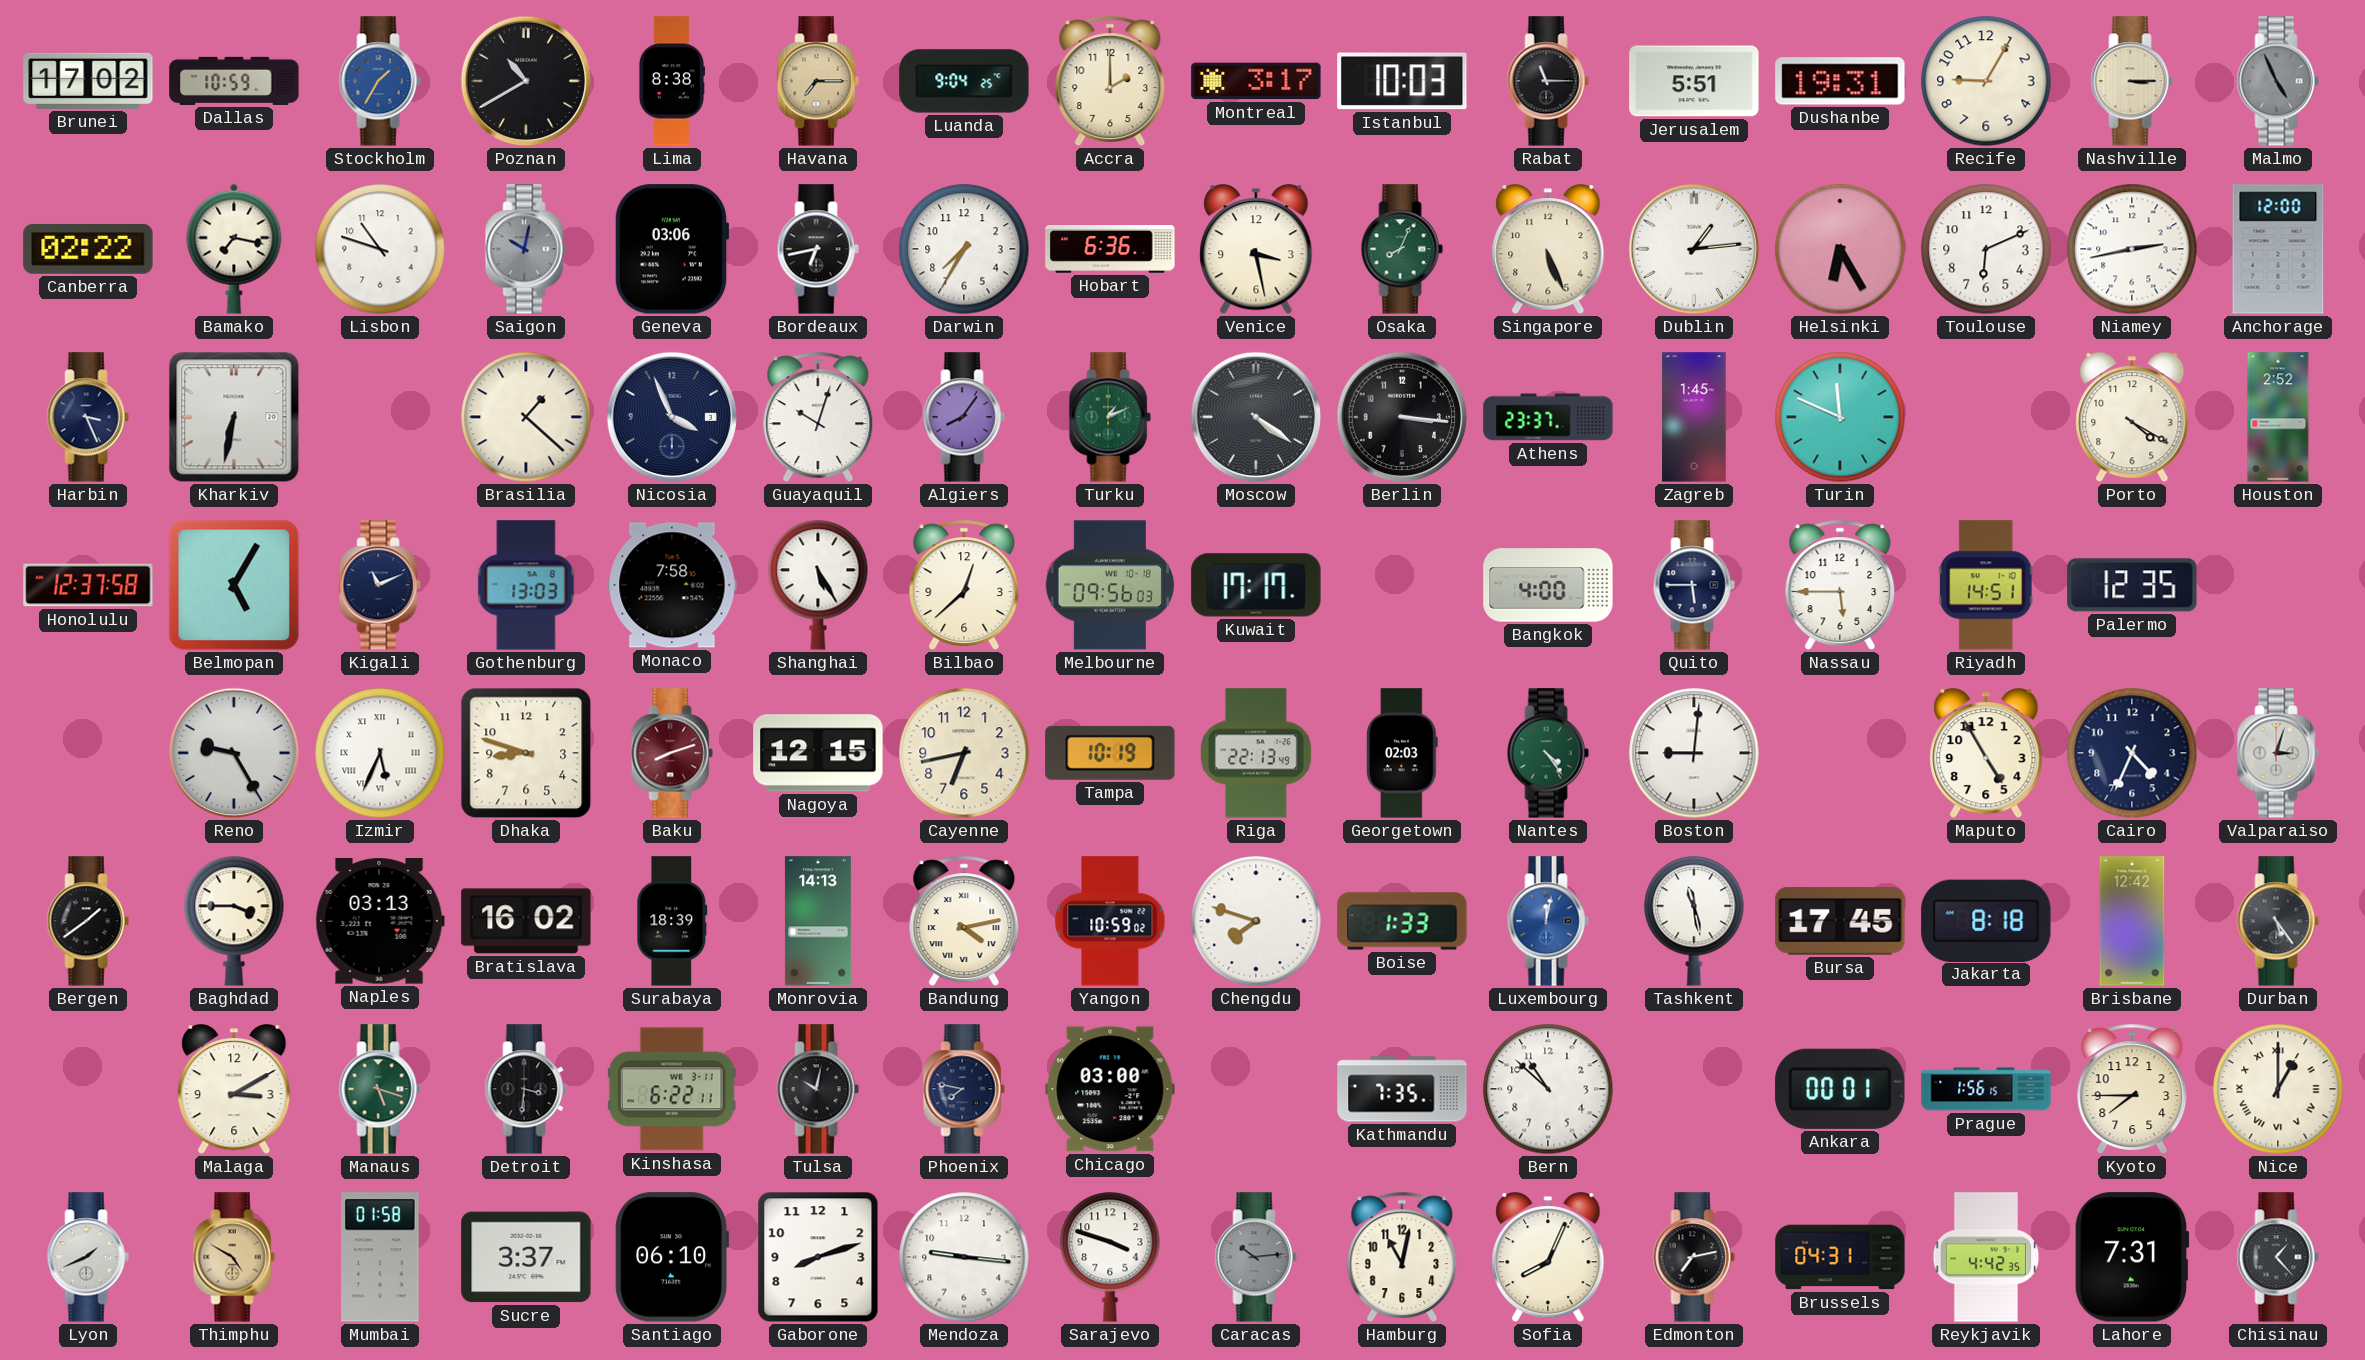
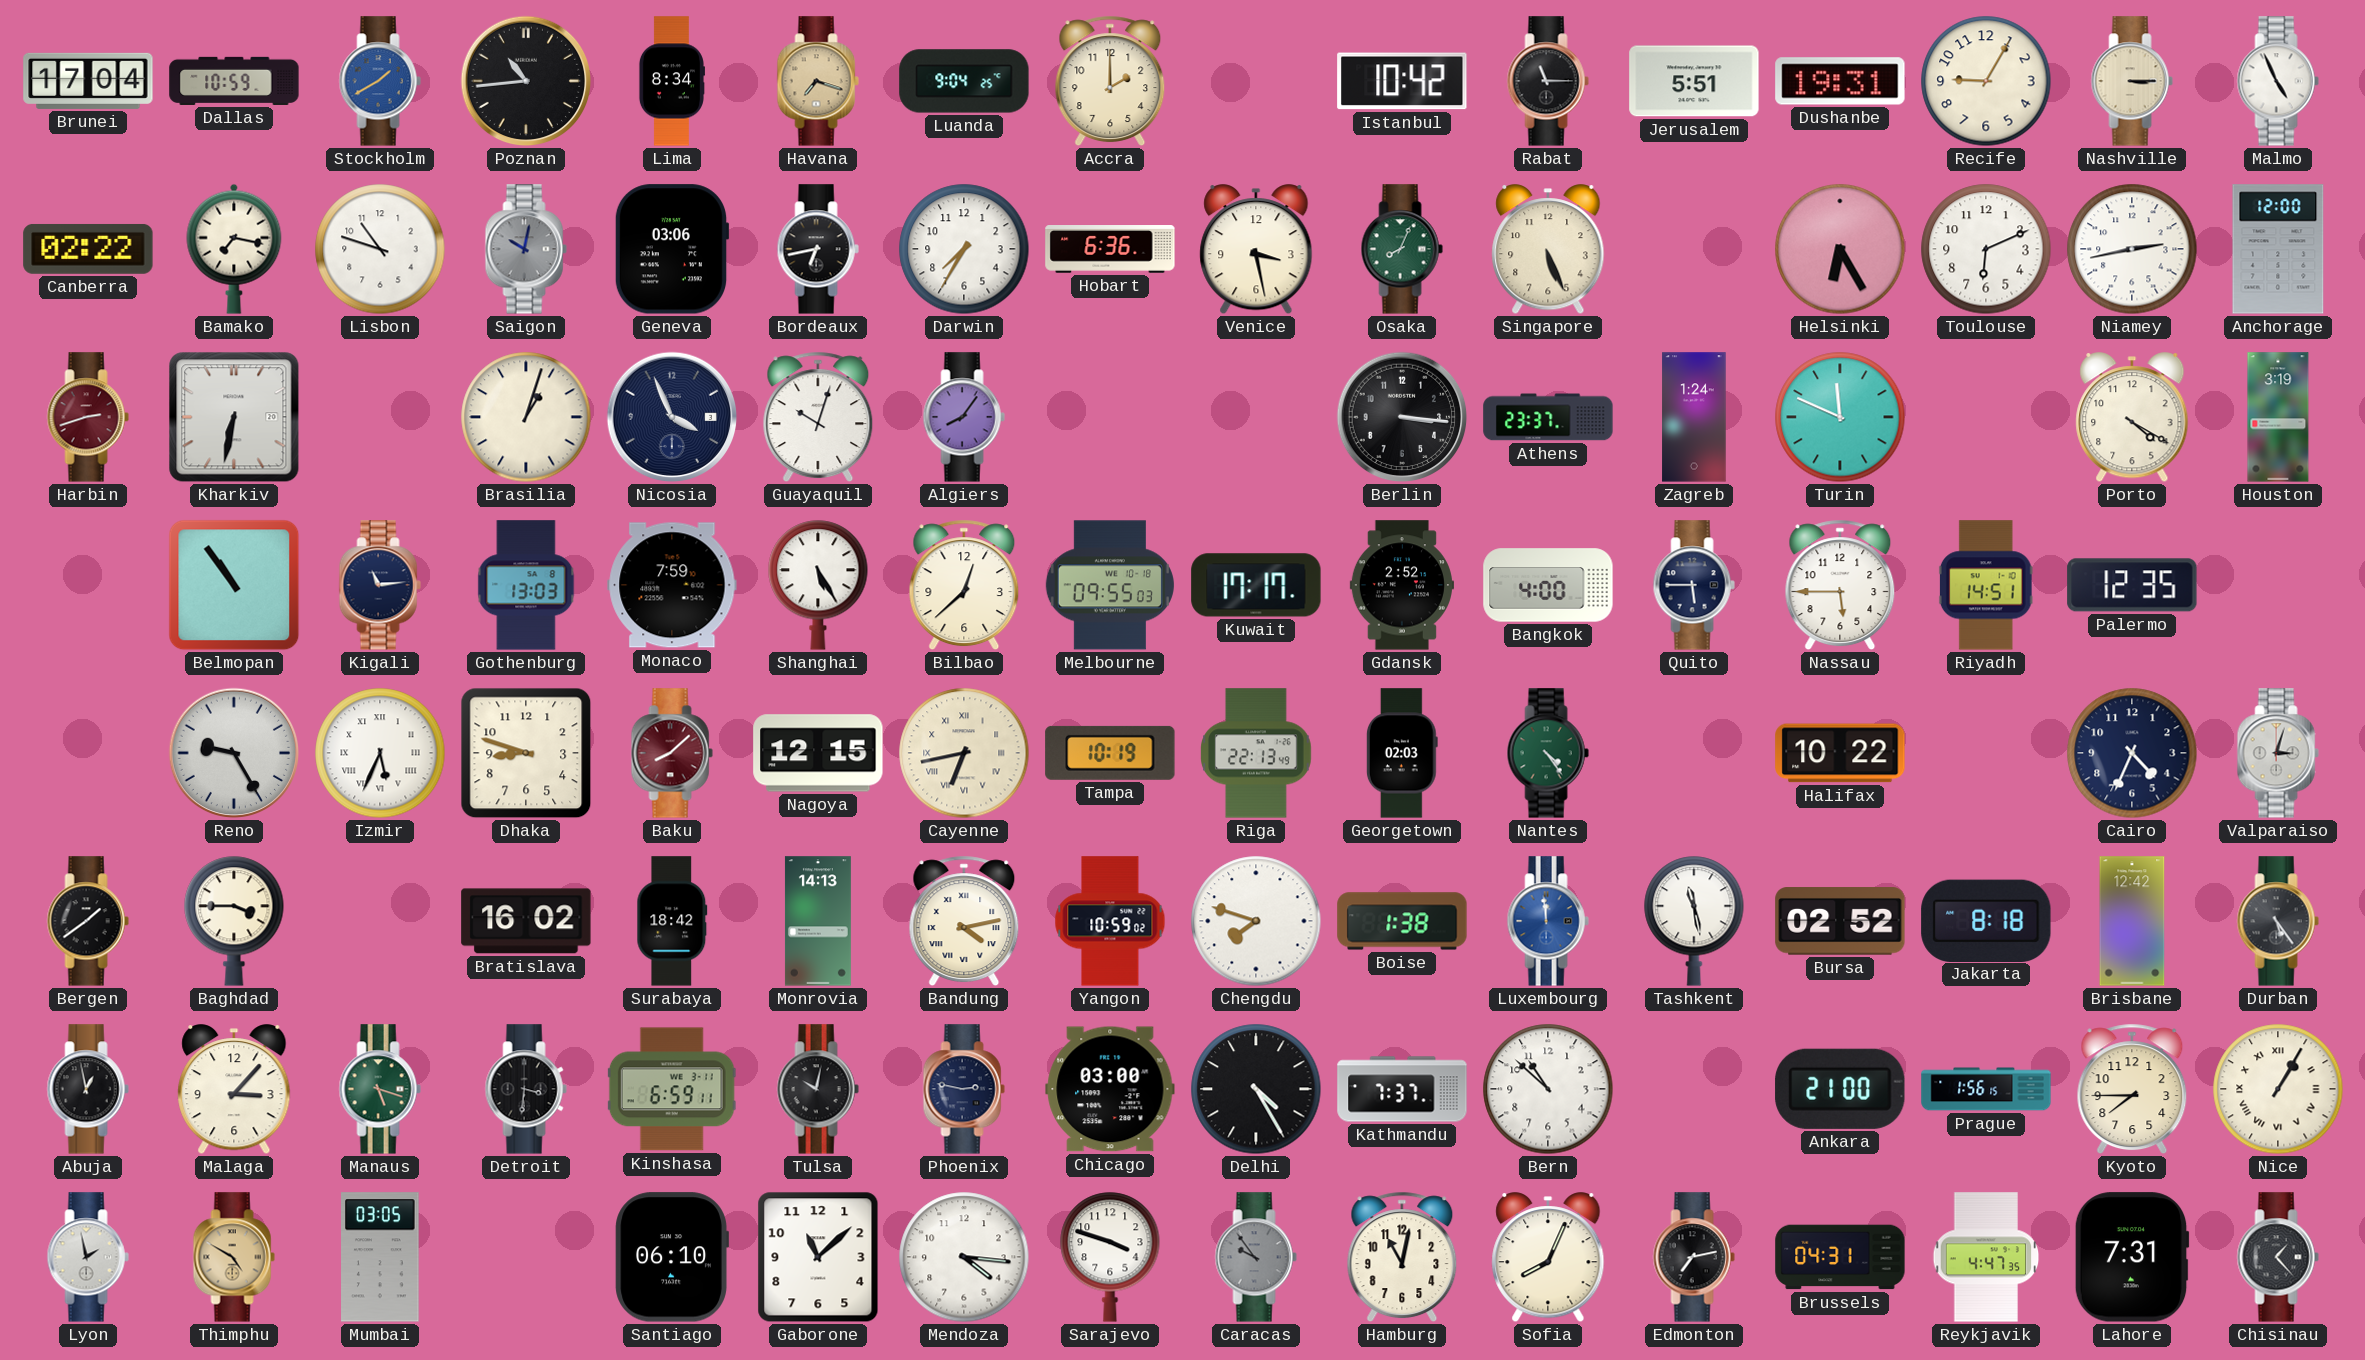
Brunei: 17:02 -> 17:04 (88, 81)
Stockholm: 1:35 -> 1:40 (380, 81)
Poznan: 10:40 -> 10:44 (526, 81)
Lima: 8:38 -> 8:34 (671, 81)
Havana: 7:15 -> 7:18 (818, 81)
Montreal: 3:17 -> none (1256, 81)
Istanbul: 10:03 -> 10:42 (1402, 81)
Malmo dial: grey -> white (2278, 81)
Dublin: 1:14 -> none (1694, 249)
Harbin: 3:26 -> 2:42 (88, 417)
Harbin dial: navy -> burgundy (88, 417)
Brasilia: 1:22 -> 1:03 (526, 417)
Turku: 1:11 -> none (1110, 417)
Moscow: 4:21 -> none (1256, 417)
Zagreb: 1:45 -> 1:24 (1694, 417)
Houston: 2:52 -> 3:19 (2278, 417)
Honolulu: 12:37 -> none (88, 585)
Belmopan: 5:05 -> 10:54 (234, 585)
Kigali: 11:11 -> 11:14 (380, 585)
Monaco: 7:58 -> 7:59 (672, 585)
Melbourne: 09:56 -> 09:55 (1110, 585)
Gdansk: none -> 2:52 (1402, 585)
Baku: 8:12 -> 8:08 (672, 753)
Cayenne numerals: Arabic -> Roman (964, 753)
Boston: 9:01 -> none (1694, 753)
Halifax: none -> 10:22 (1840, 753)
Maputo: 4:55 -> none (1986, 754)
Naples: 03:13 -> none (380, 921)
Surabaya: 18:39 -> 18:42 (672, 921)
Boise: 1:33 -> 1:38 (1402, 921)
Luxembourg: 12:02 -> 11:59 (1548, 921)
Bursa: 17:45 -> 02:52 (1840, 921)
Abuja: none -> 12:58 (88, 1089)
Malaga: 3:10 -> 3:07 (234, 1090)
Kinshasa: 6:22 -> 6:59 (672, 1089)
Phoenix: 7:47 -> 2:47 (964, 1089)
Delhi: none -> 4:25 (1256, 1089)
Kathmandu: 7:35 -> 7:37 (1402, 1089)
Ankara: 00:01 -> 21:00 (1840, 1089)
Nice: 1:00 -> 1:05 (2278, 1089)
Lyon: 1:41 -> 1:58 (88, 1257)
Mumbai: 01:58 -> 03:05 (380, 1257)
Sucre: 3:37 -> none (526, 1257)
Gaborone: 8:12 -> 11:08 (818, 1257)
Mendoza: 9:16 -> 4:16 (964, 1257)
Caracas: 10:14 -> 9:54 (1256, 1257)
Reykjavik: 4:42 -> 4:47 (1986, 1257)
